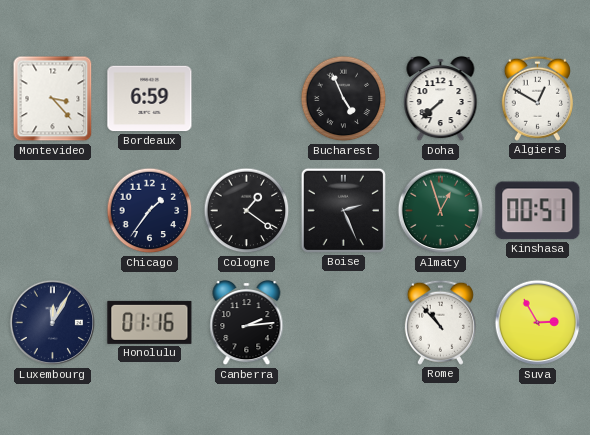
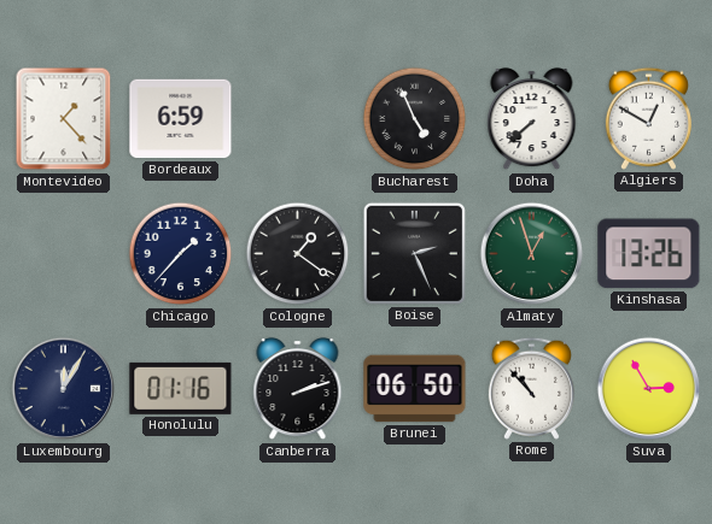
Montevideo: 3:23 -> 1:23 (64, 119)
Chicago: 1:36 -> 1:37 (181, 254)
Kinshasa: 00:51 -> 13:26 (649, 254)
Canberra: 2:14 -> 2:12 (298, 390)
Brunei: none -> 06:50 (415, 389)
